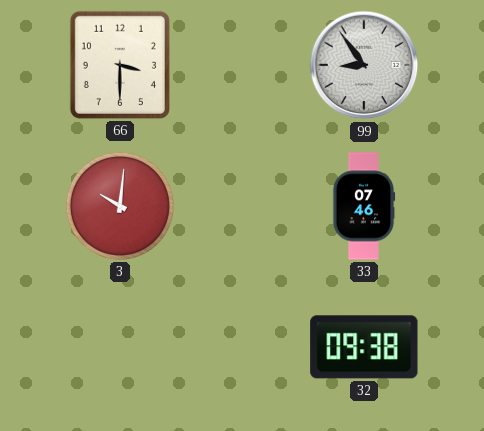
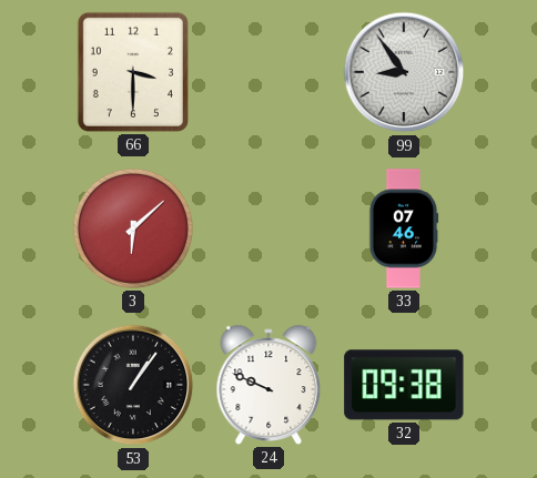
3: 10:01 -> 6:08 (133, 228)
53: none -> 1:06 (133, 385)
24: none -> 9:49 (268, 385)
